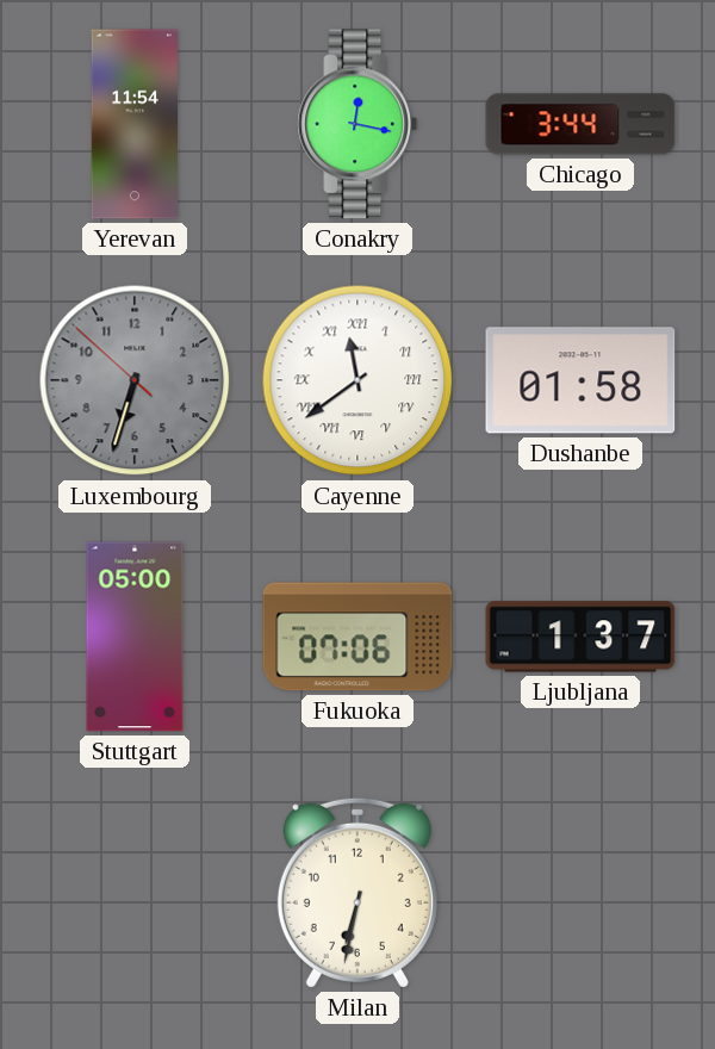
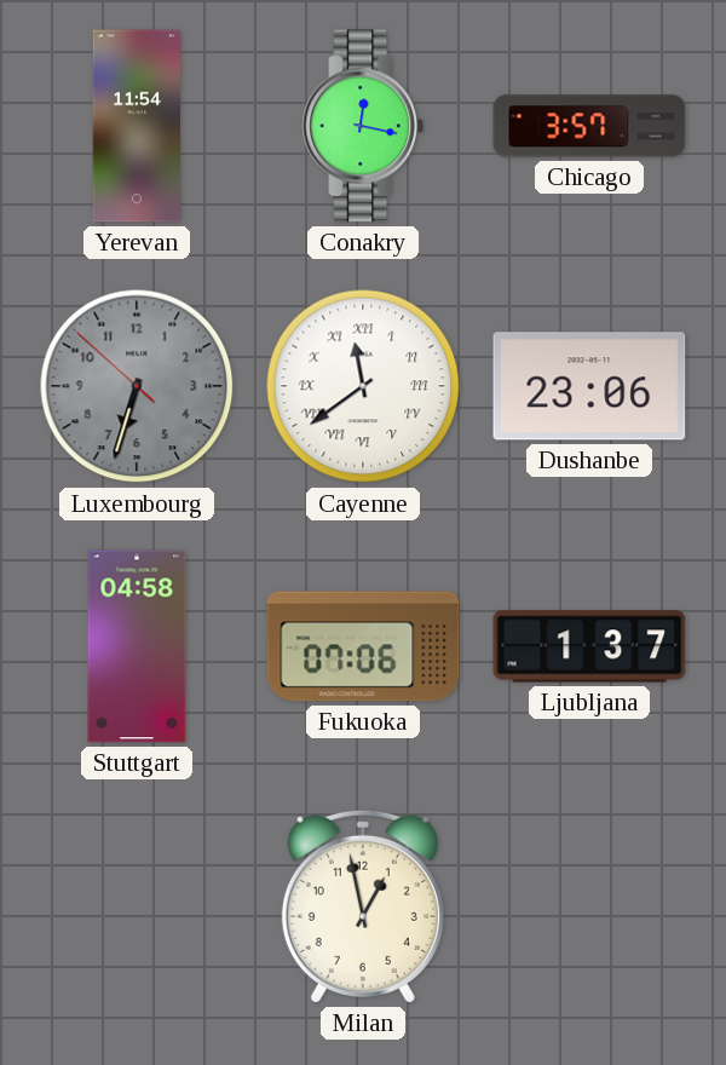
Chicago: 3:44 -> 3:57 (589, 126)
Dushanbe: 01:58 -> 23:06 (589, 386)
Stuttgart: 05:00 -> 04:58 (137, 646)
Milan: 6:32 -> 12:58 (363, 906)
